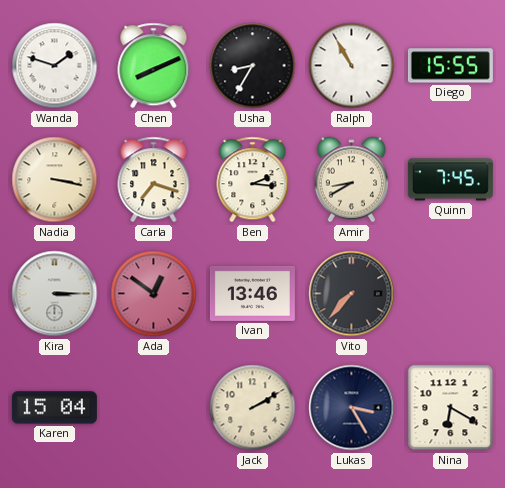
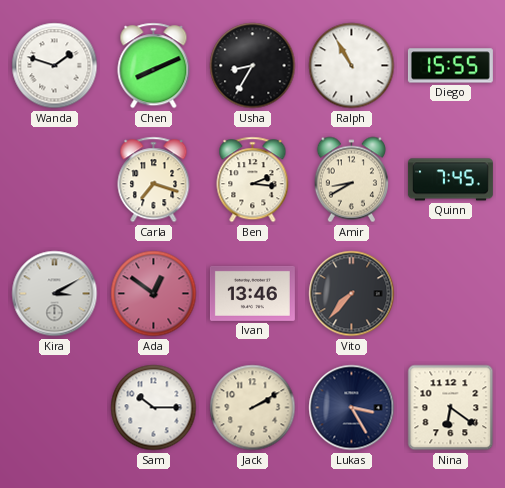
Nadia: 3:17 -> none (55, 180)
Kira: 3:15 -> 3:10 (55, 294)
Karen: 15:04 -> none (54, 408)
Sam: none -> 10:15 (154, 408)
Nina: 6:20 -> 6:21 (451, 408)
